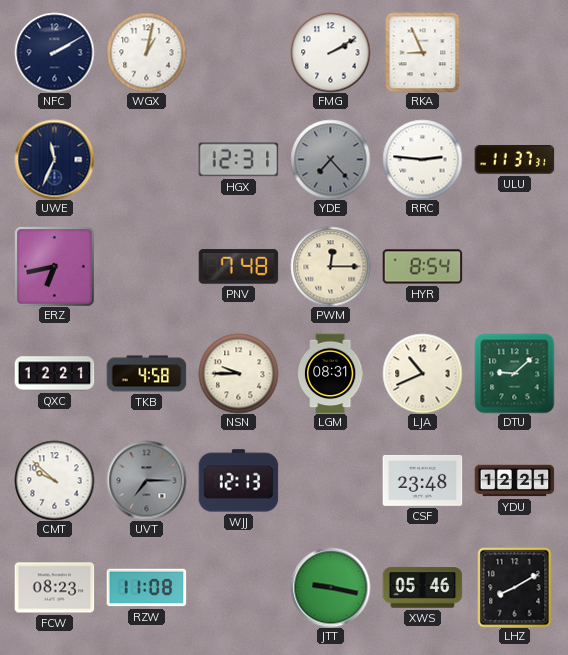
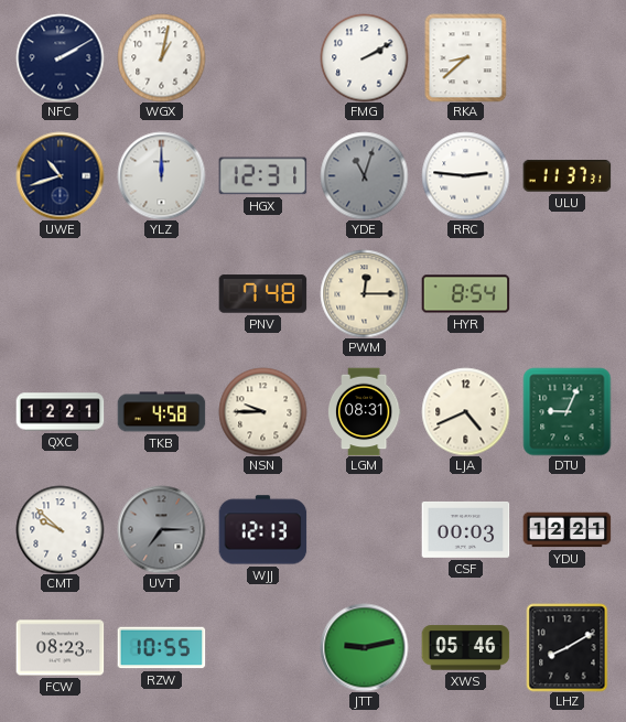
RKA: 8:56 -> 8:38 (466, 57)
UWE: 11:34 -> 10:42 (60, 175)
YLZ: none -> 12:00 (161, 175)
YDE: 7:23 -> 11:03 (364, 175)
ERZ: 6:43 -> none (55, 267)
LJA: 10:41 -> 4:41 (465, 411)
DTU: 9:08 -> 9:04 (566, 411)
CSF: 23:48 -> 00:03 (465, 529)
RZW: 11:08 -> 10:55 (161, 648)
JTT: 9:17 -> 9:13 (364, 647)
